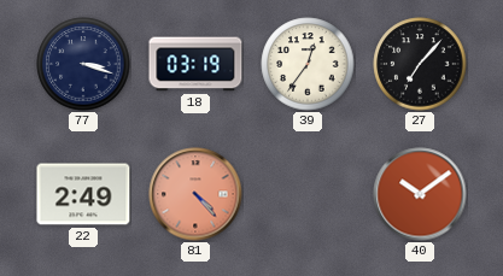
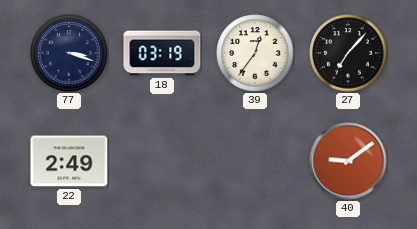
81: 4:23 -> none (195, 194)
40: 10:09 -> 9:09 (348, 161)
